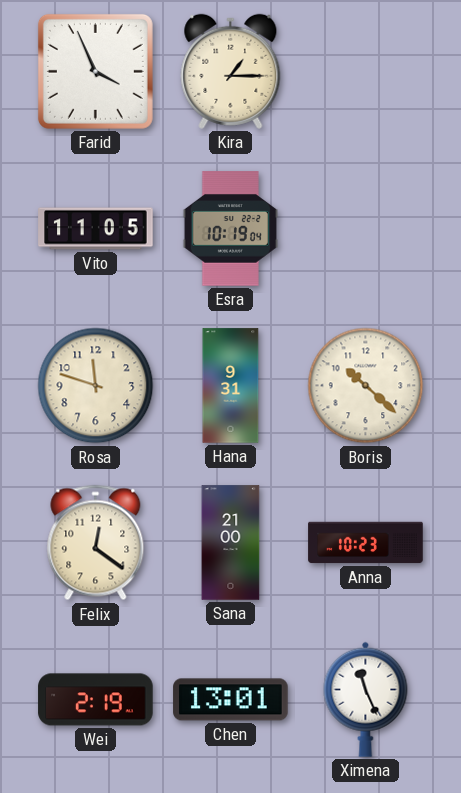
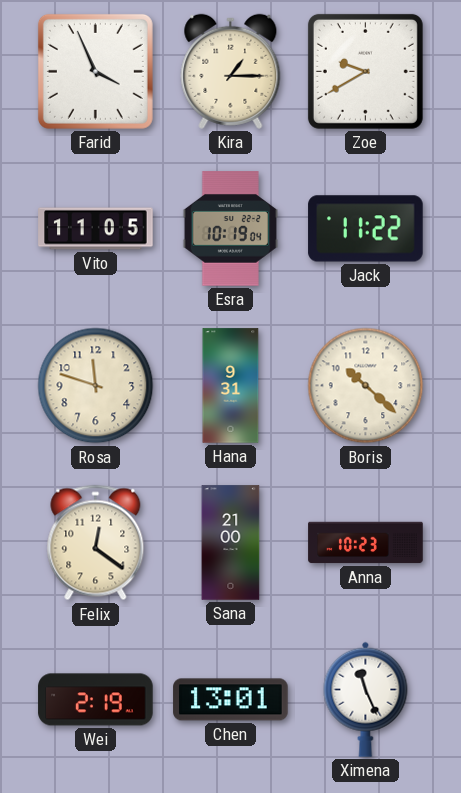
Zoe: none -> 9:40 (365, 71)
Jack: none -> 11:22 (366, 229)
